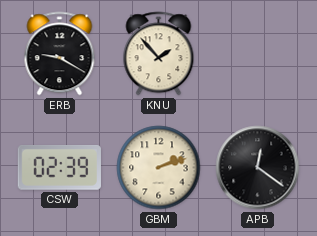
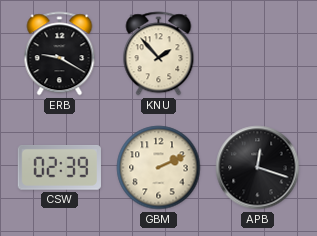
GBM: 2:12 -> 2:11 (159, 168)
APB: 12:21 -> 12:18 (258, 168)
